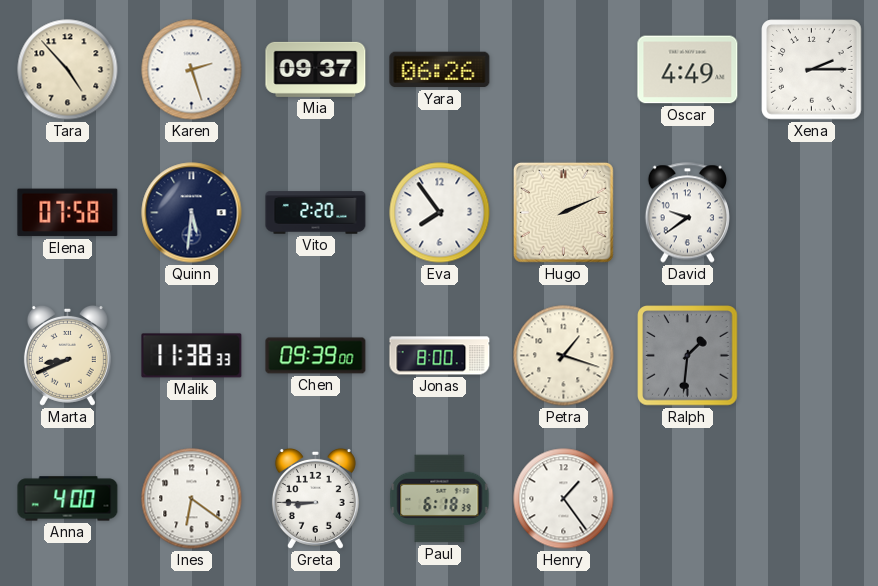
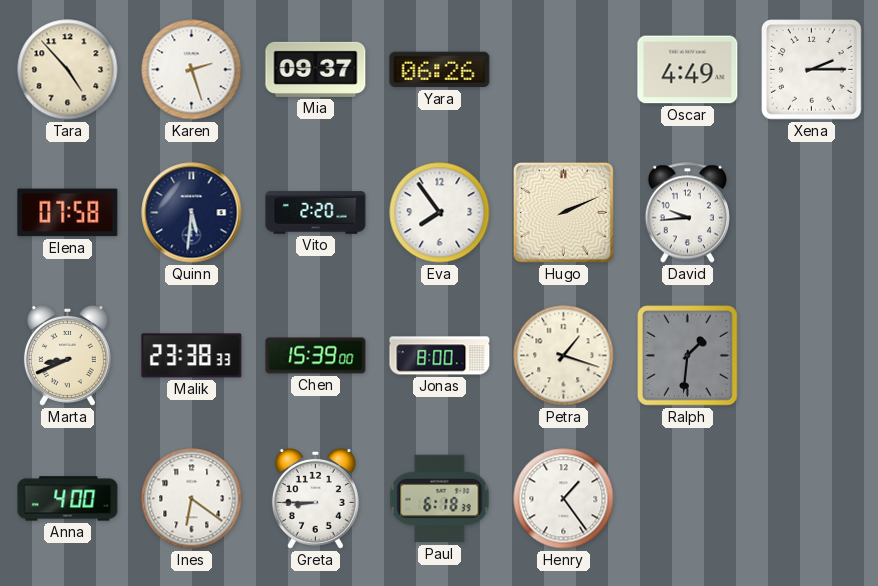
David: 9:39 -> 9:44 (687, 213)
Malik: 11:38 -> 23:38 (192, 356)
Chen: 09:39 -> 15:39 (316, 356)
